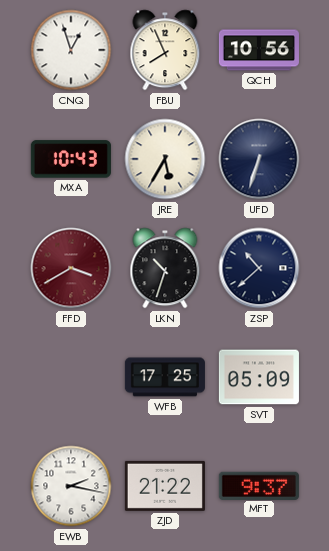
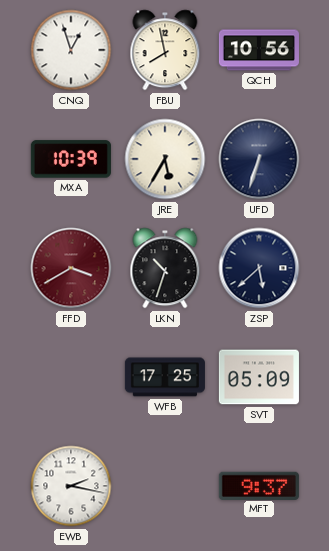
FBU: 7:56 -> 7:58 (165, 50)
MXA: 10:43 -> 10:39 (71, 159)
ZSP: 10:38 -> 5:38 (259, 268)
ZJD: 21:22 -> none (165, 486)
